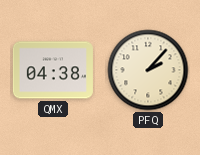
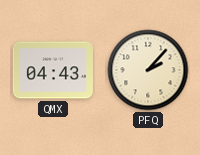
QMX: 04:38 -> 04:43 (53, 70)
